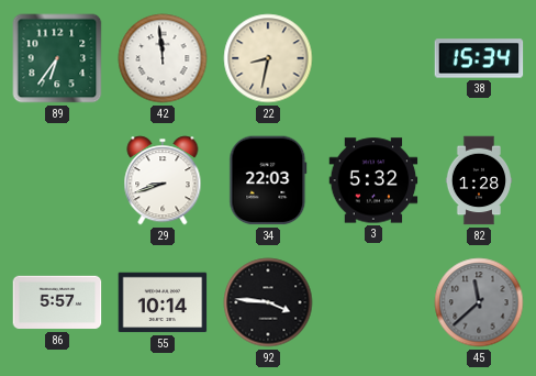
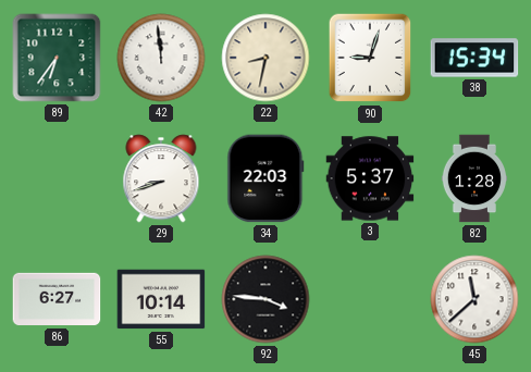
90: none -> 9:03 (370, 58)
3: 5:32 -> 5:37 (370, 178)
86: 5:57 -> 6:27 (57, 299)
45 dial: grey -> white (474, 299)
